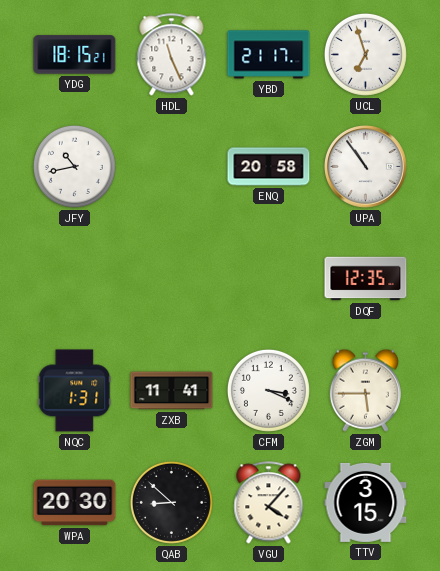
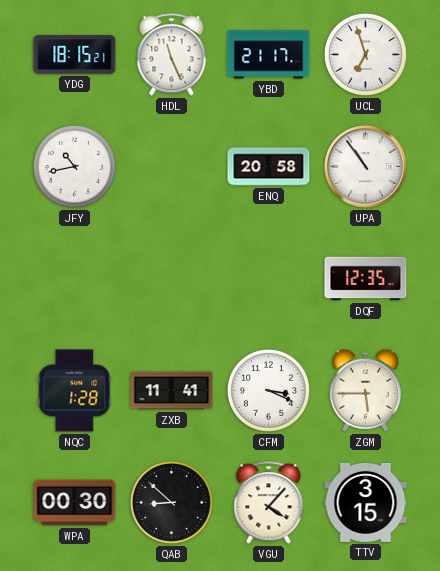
NQC: 1:31 -> 1:28 (75, 391)
WPA: 20:30 -> 00:30 (75, 503)
